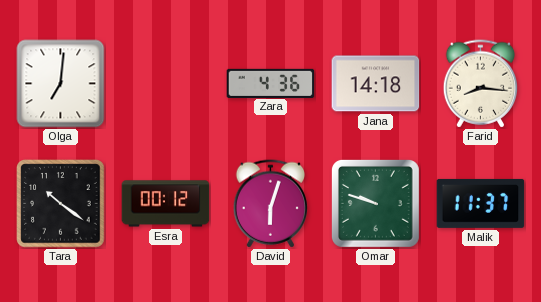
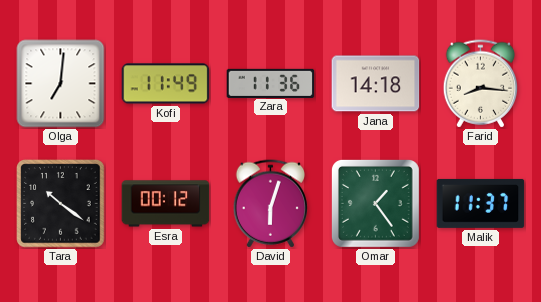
Kofi: none -> 11:49 (166, 84)
Zara: 4:36 -> 11:36 (271, 83)
Omar: 9:48 -> 1:24 (375, 203)
